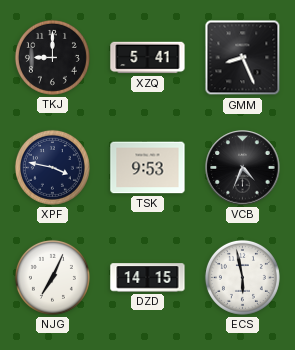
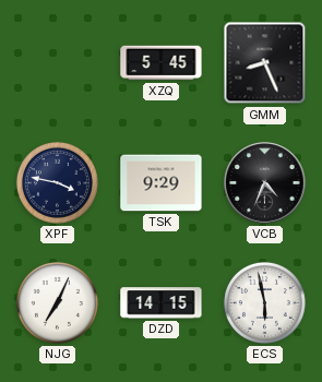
TKJ: 9:00 -> none (52, 57)
XZQ: 5:41 -> 5:45 (162, 63)
TSK: 9:53 -> 9:29 (162, 183)
